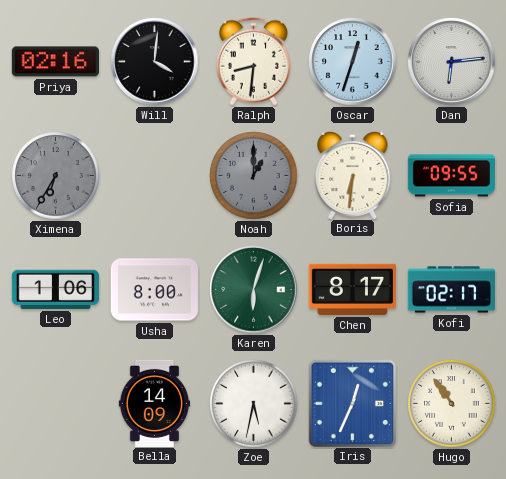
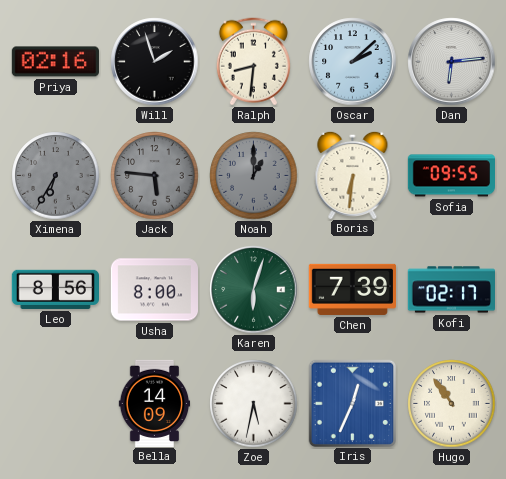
Will: 4:01 -> 1:57 (155, 62)
Oscar: 12:33 -> 2:08 (353, 62)
Jack: none -> 5:46 (155, 176)
Leo: 1:06 -> 8:56 (55, 289)
Chen: 8:17 -> 7:39 (352, 289)
